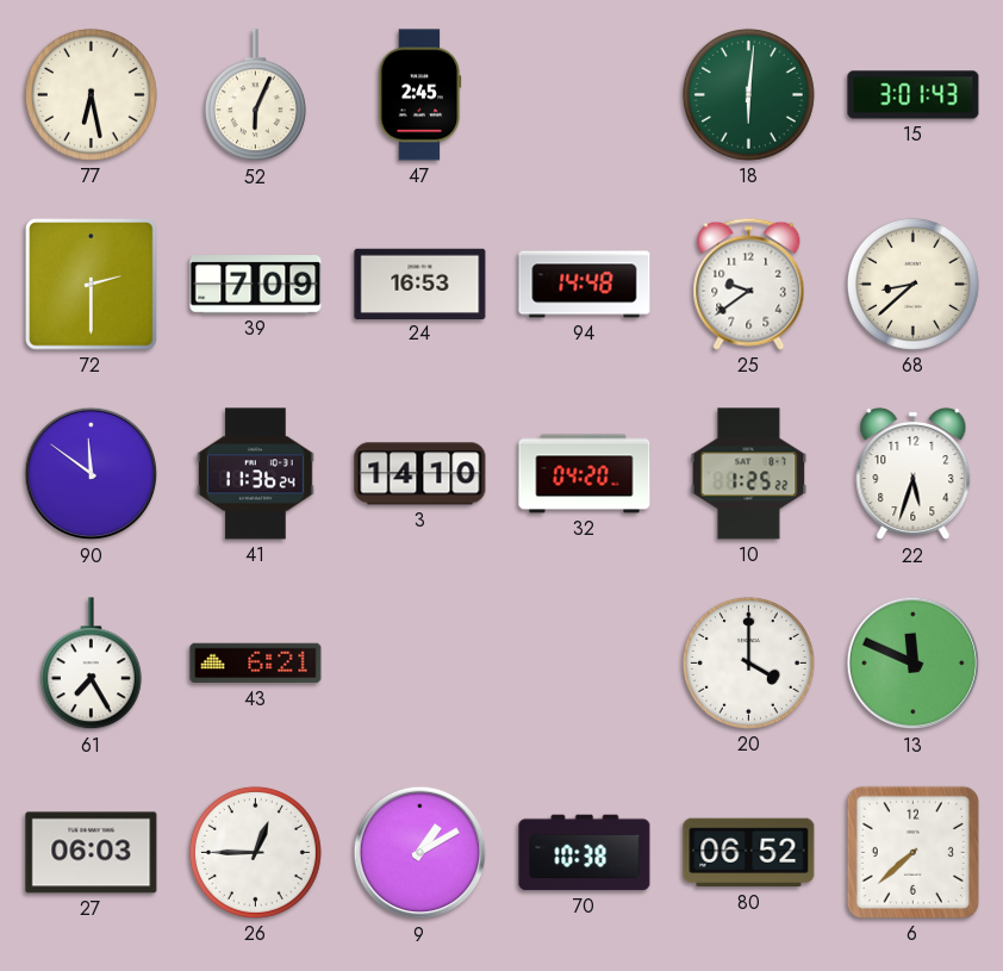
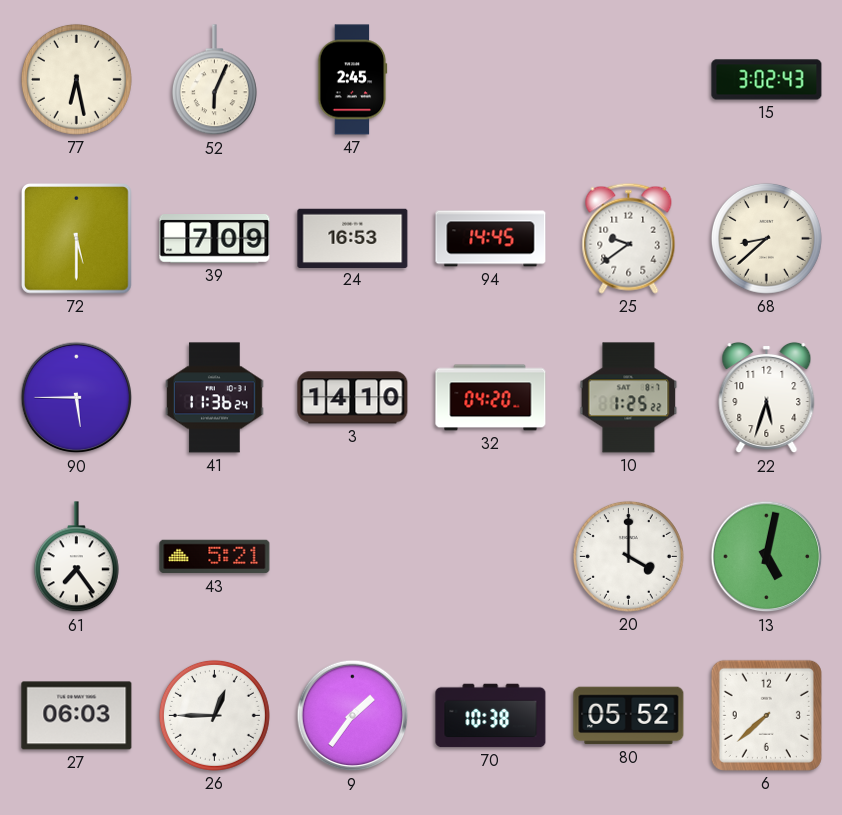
18: 6:01 -> none (748, 94)
15: 3:01 -> 3:02 (767, 80)
72: 2:30 -> 5:30 (77, 239)
94: 14:48 -> 14:45 (491, 239)
90: 11:51 -> 5:45 (77, 398)
61: 7:25 -> 7:24 (76, 557)
43: 6:21 -> 5:21 (215, 557)
13: 11:49 -> 5:02 (767, 557)
9: 1:10 -> 1:36 (353, 716)
80: 06:52 -> 05:52 (629, 716)
